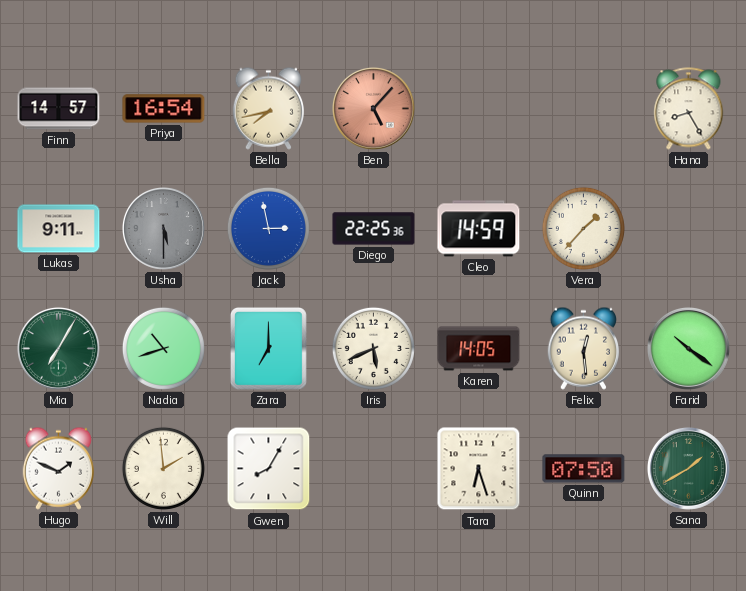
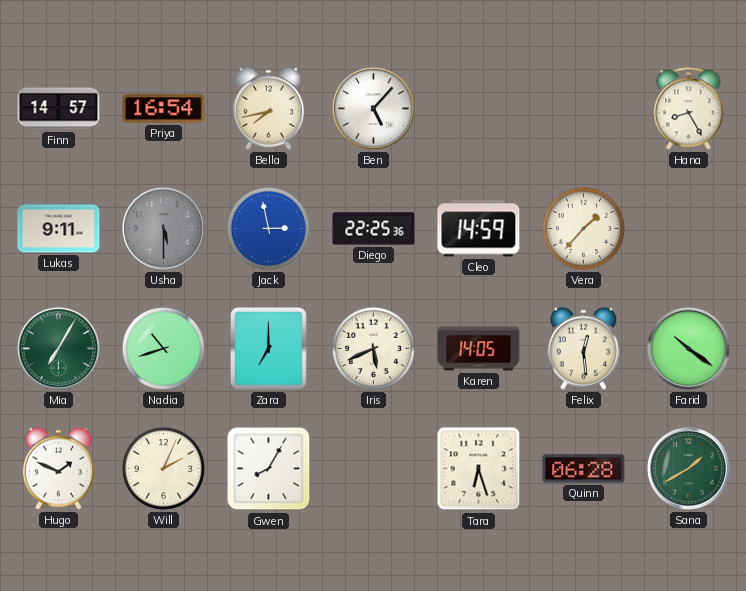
Ben dial: salmon -> white (373, 108)
Will: 1:59 -> 2:04 (163, 468)
Quinn: 07:50 -> 06:28 (584, 469)
